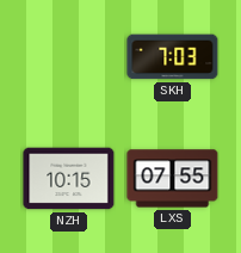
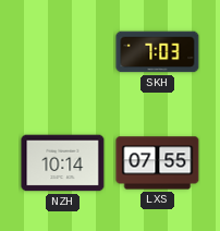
NZH: 10:15 -> 10:14 (63, 163)
